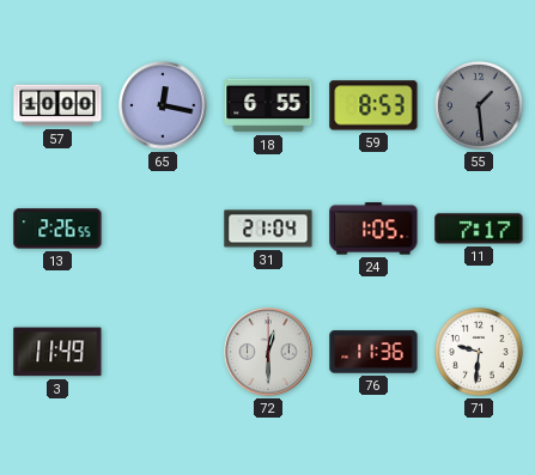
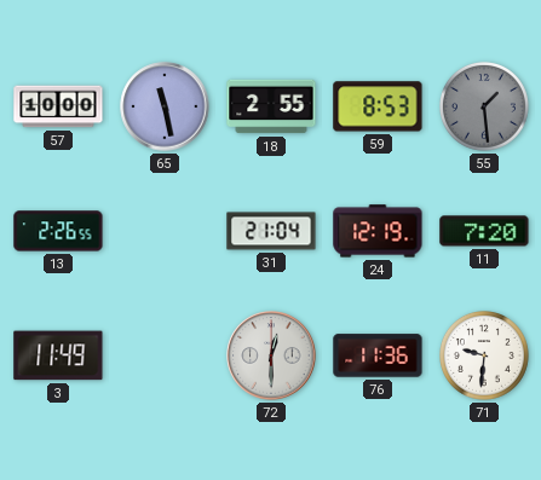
65: 12:17 -> 11:28 (165, 106)
18: 6:55 -> 2:55 (271, 106)
24: 1:05 -> 12:19 (378, 231)
11: 7:17 -> 7:20 (484, 231)
